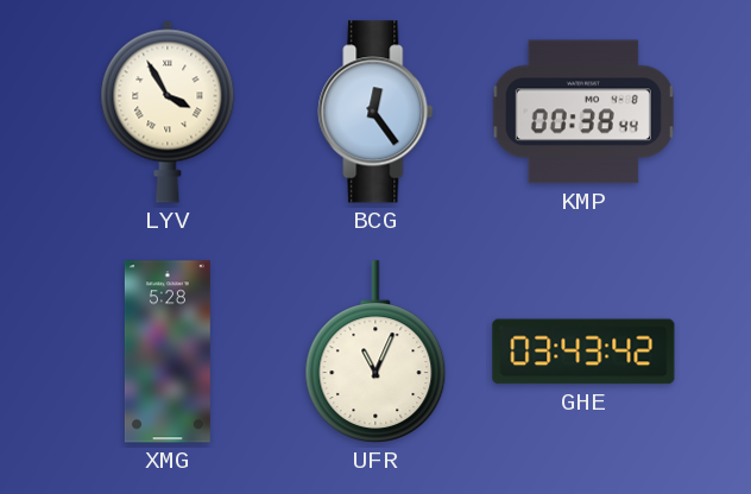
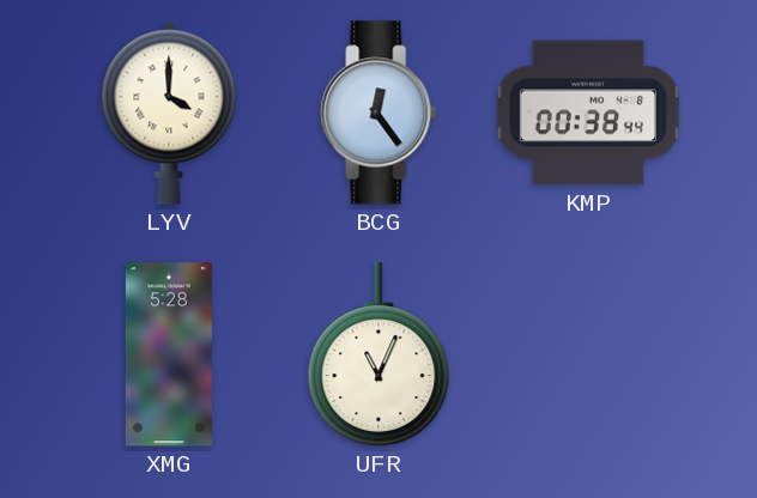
LYV: 3:55 -> 4:00 (169, 113)
GHE: 03:43 -> none (583, 351)
